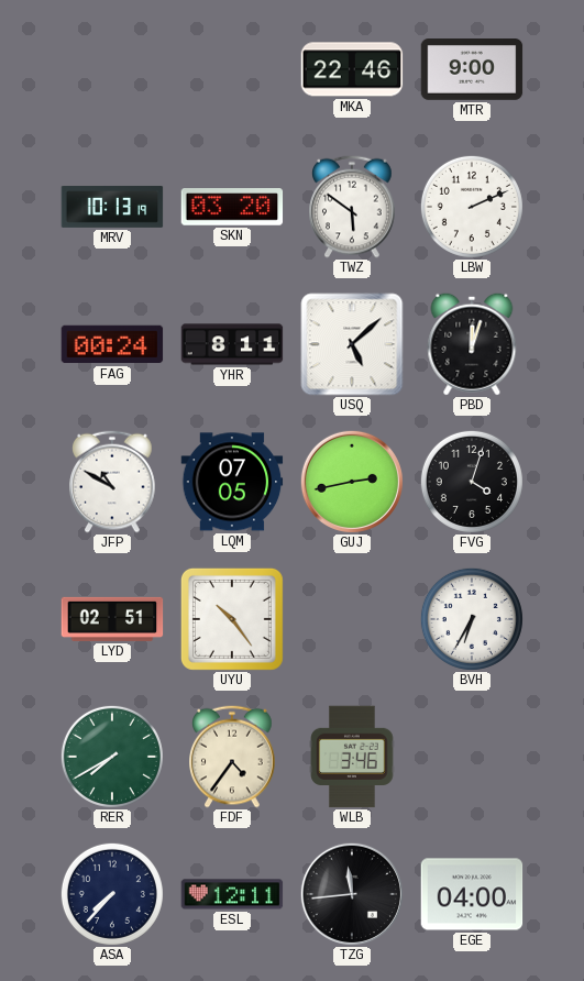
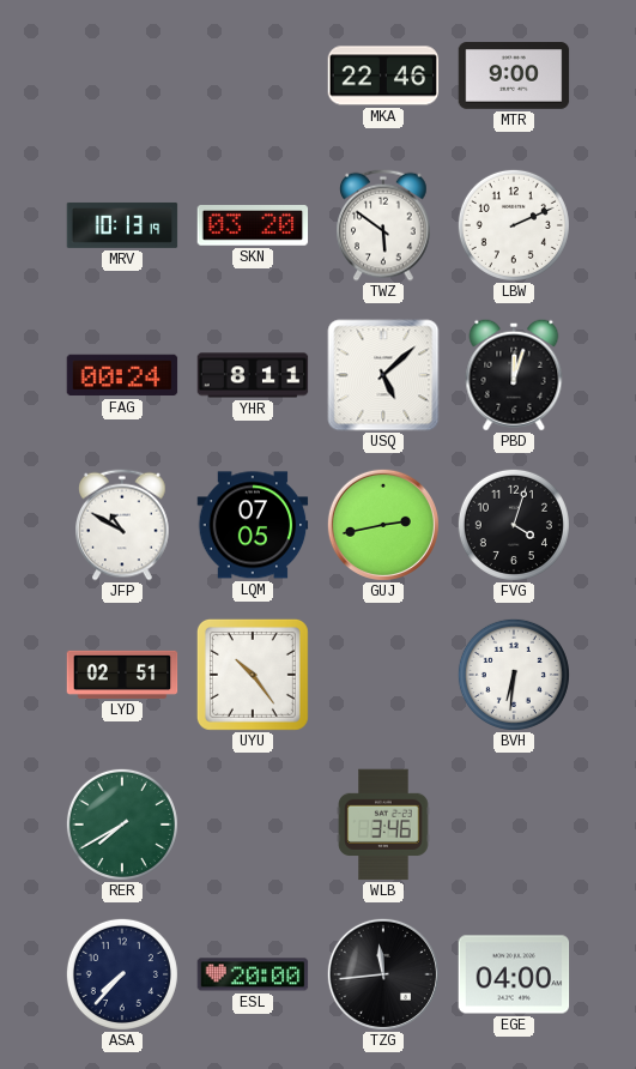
BVH: 6:35 -> 6:31 (514, 675)
FDF: 4:36 -> none (232, 757)
ESL: 12:11 -> 20:00 (253, 974)
